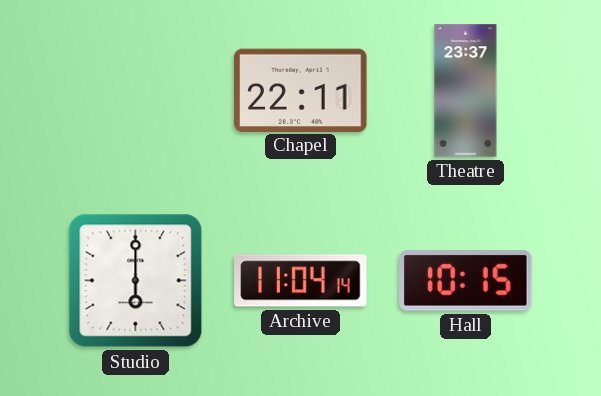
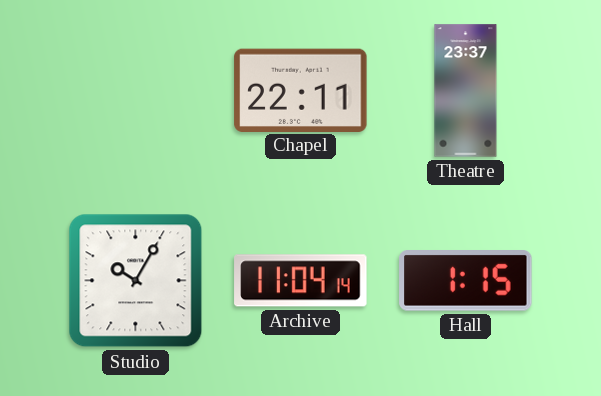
Studio: 6:00 -> 10:05 (136, 281)
Hall: 10:15 -> 1:15 (466, 281)
